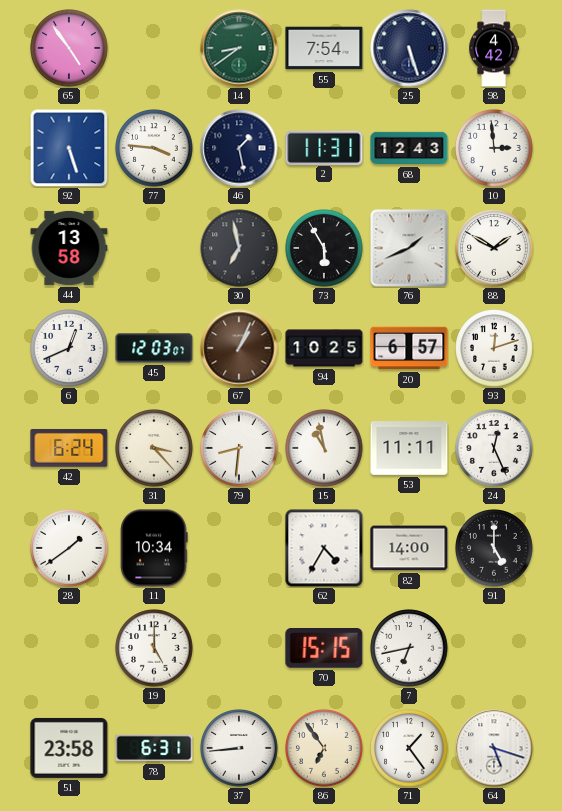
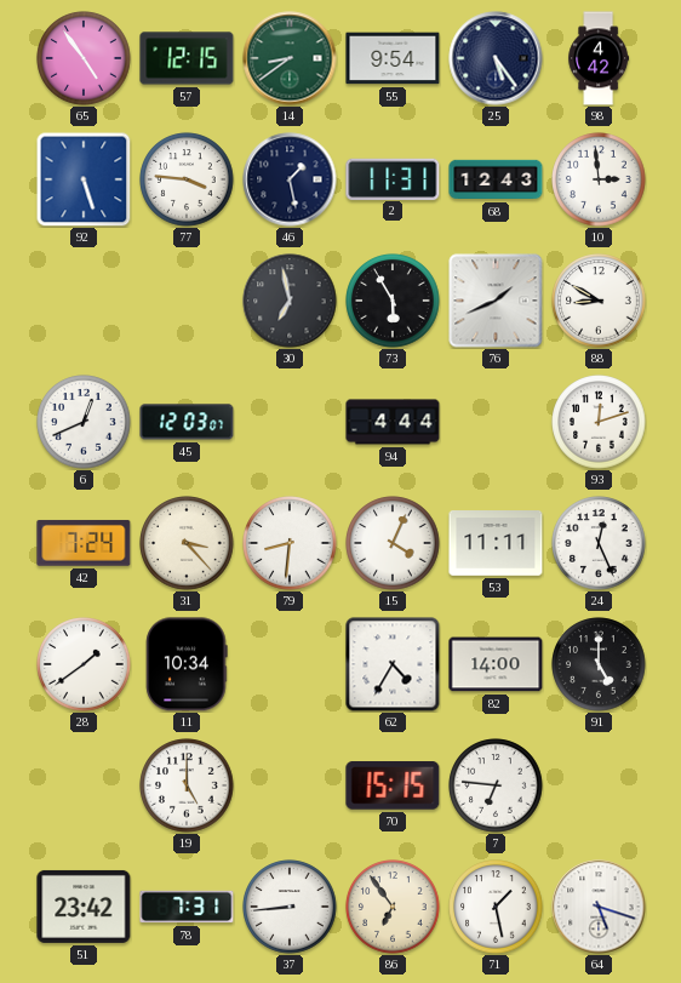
57: none -> 12:15 (187, 58)
55: 7:54 -> 9:54 (393, 58)
25: 5:27 -> 5:24 (496, 58)
44: 13:58 -> none (69, 248)
88: 1:50 -> 8:50 (599, 301)
67: 1:04 -> none (239, 348)
94: 10:25 -> 4:44 (393, 422)
20: 6:57 -> none (409, 348)
42: 6:24 -> 7:24 (84, 543)
15: 10:58 -> 4:04 (393, 543)
7: 6:43 -> 6:46 (496, 785)
51: 23:58 -> 23:42 (84, 907)
78: 6:31 -> 7:31 (187, 907)
71: 1:24 -> 1:28 (496, 907)
